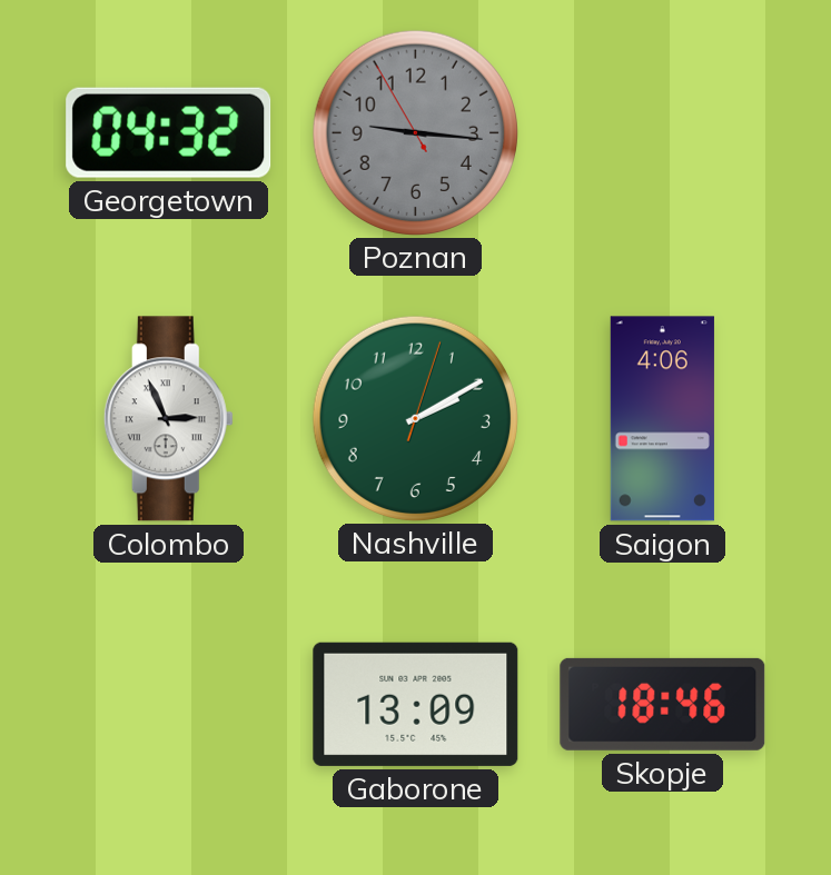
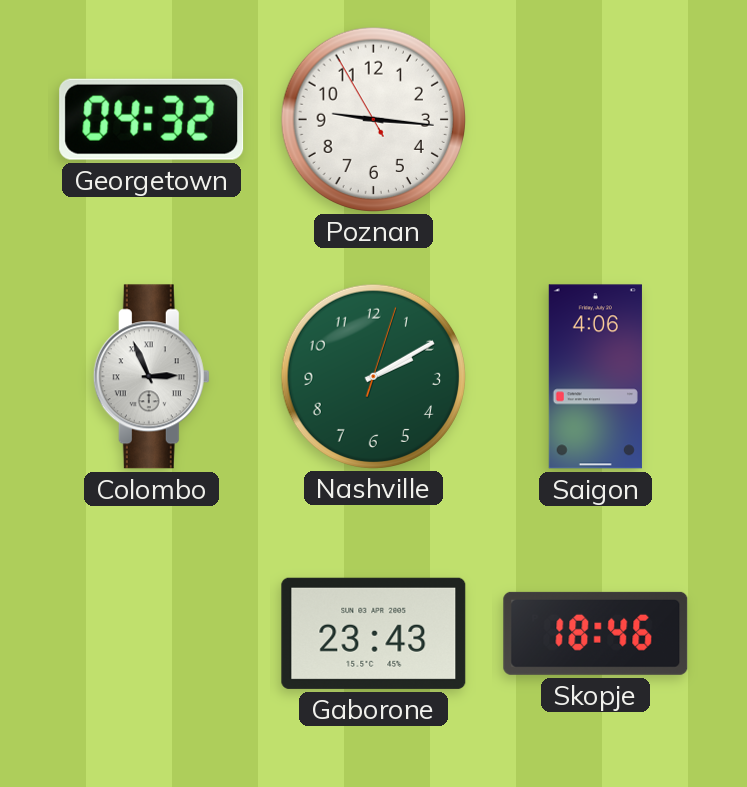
Poznan dial: grey -> white (373, 119)
Gaborone: 13:09 -> 23:43 (374, 633)
